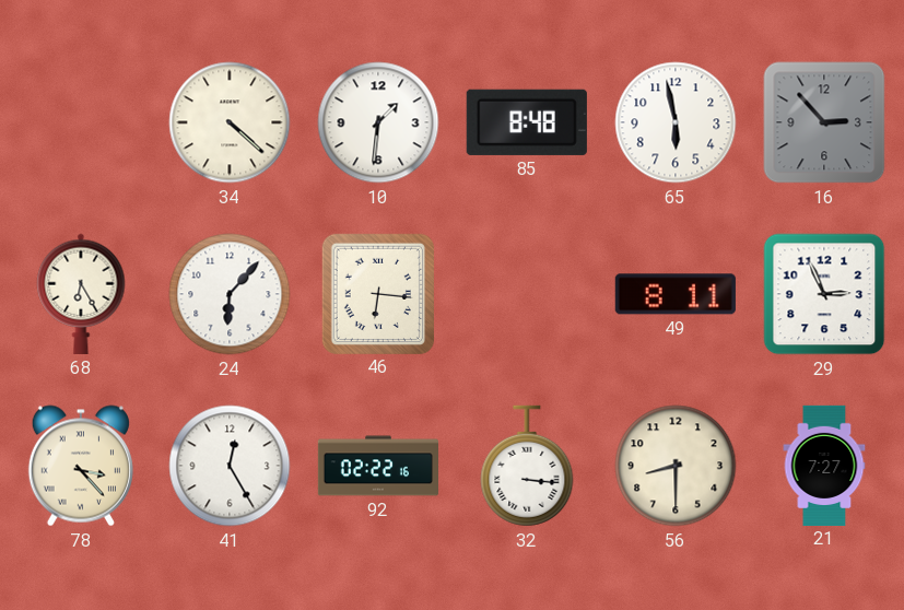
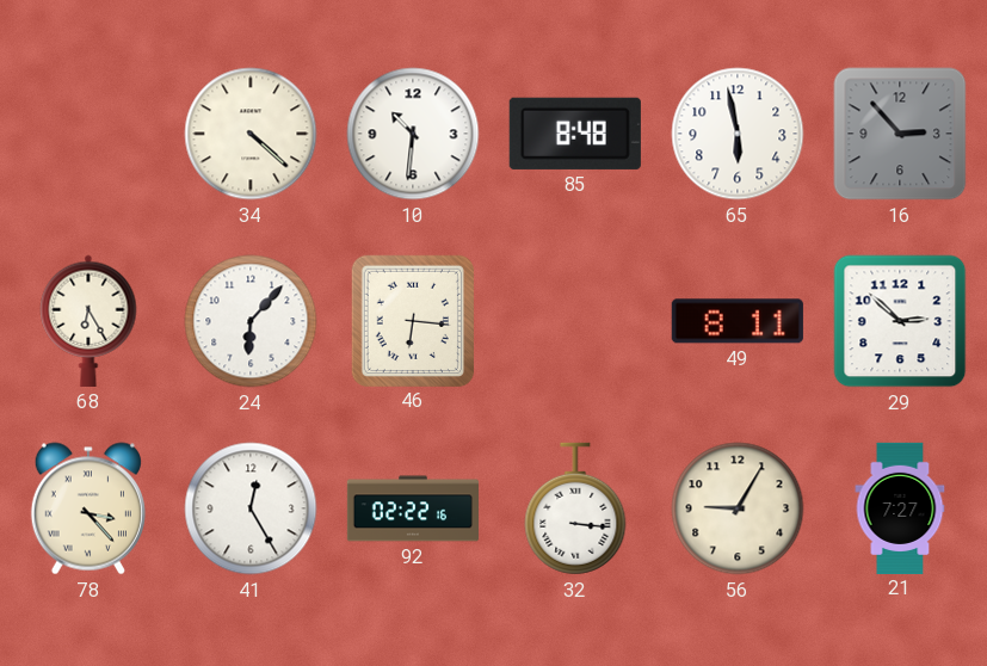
10: 1:31 -> 10:31 (413, 134)
29: 2:56 -> 2:52 (900, 321)
56: 8:30 -> 9:05 (738, 508)
